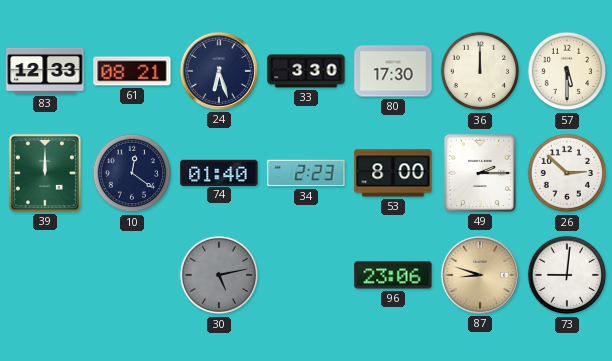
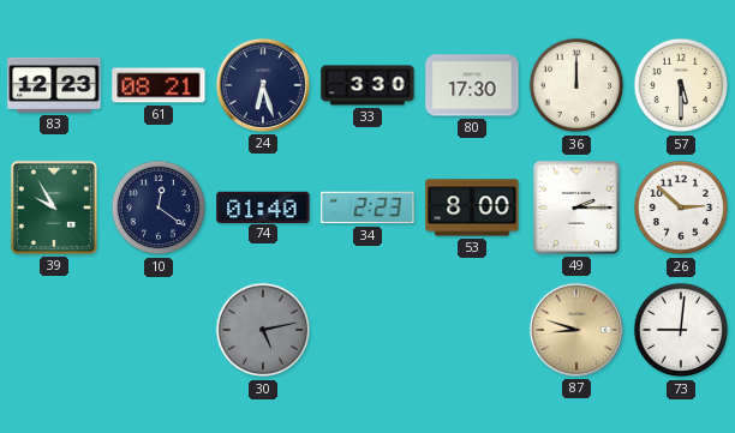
83: 12:33 -> 12:23 (54, 85)
39: 12:00 -> 9:55 (54, 208)
96: 23:06 -> none (393, 275)
